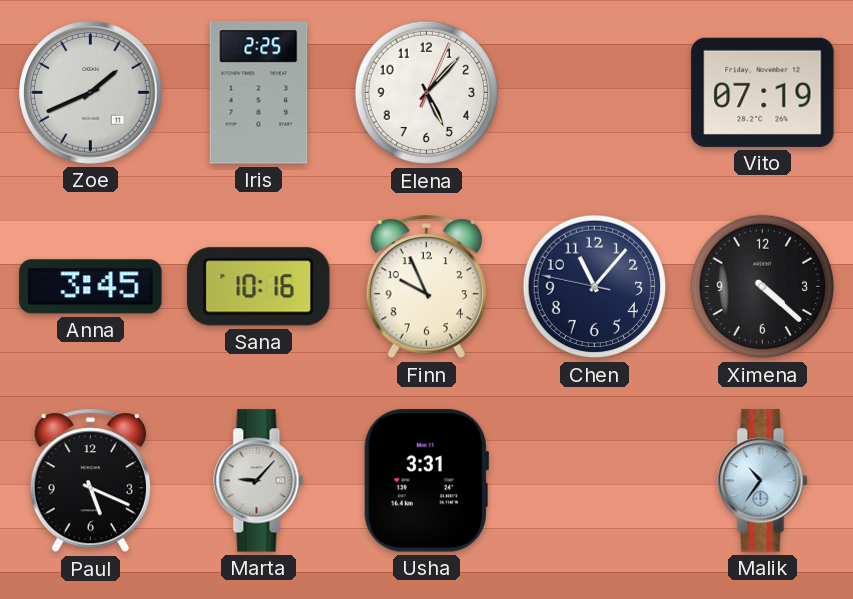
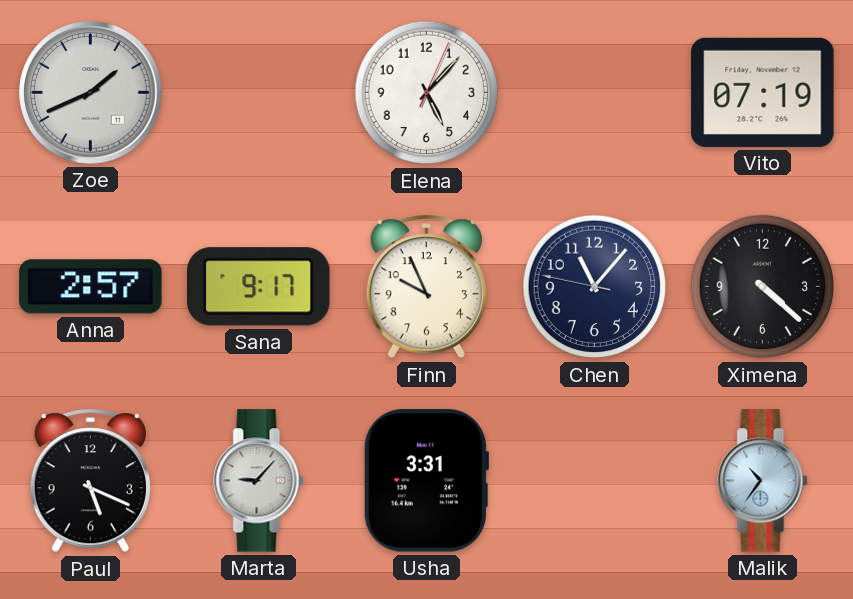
Iris: 2:25 -> none (259, 93)
Anna: 3:45 -> 2:57 (91, 287)
Sana: 10:16 -> 9:17 (259, 287)
